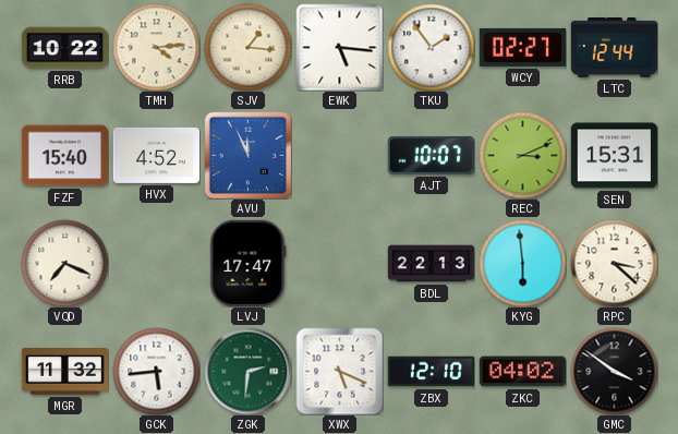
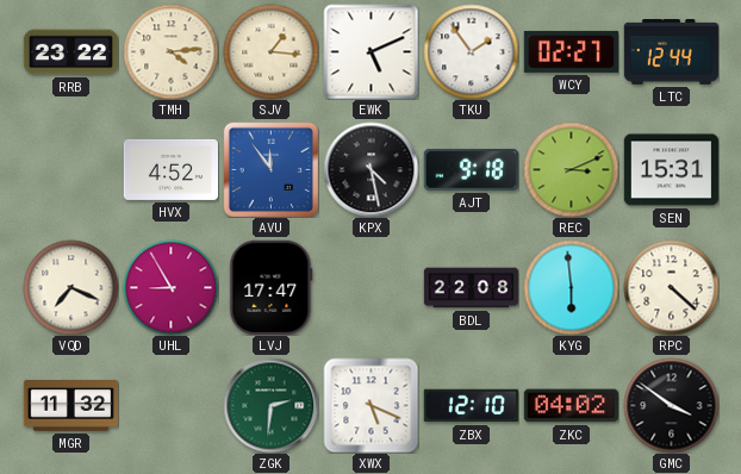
RRB: 10:22 -> 23:22 (70, 52)
EWK: 5:16 -> 5:11 (370, 51)
FZF: 15:40 -> none (64, 156)
AVU: 11:56 -> 11:54 (270, 169)
KPX: none -> 4:28 (370, 169)
AJT: 10:07 -> 9:18 (471, 169)
UHL: none -> 8:55 (170, 287)
BDL: 22:13 -> 22:08 (471, 288)
RPC: 3:22 -> 4:22 (671, 287)
GCK: 5:44 -> none (156, 371)
